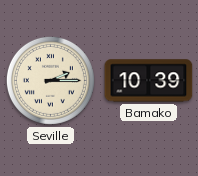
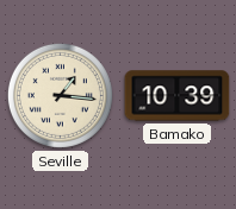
Seville: 2:15 -> 1:16 (60, 95)
